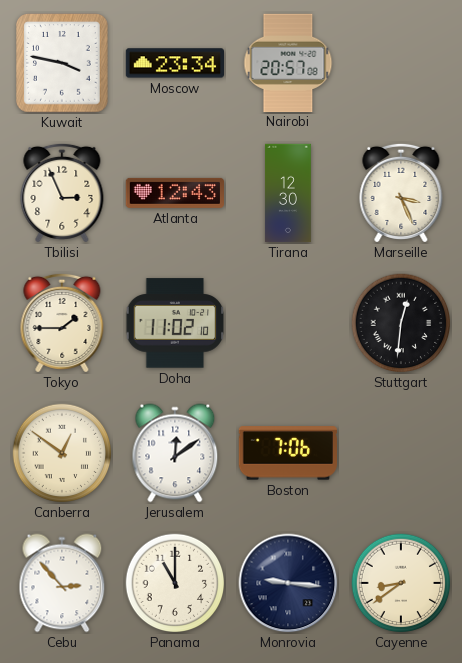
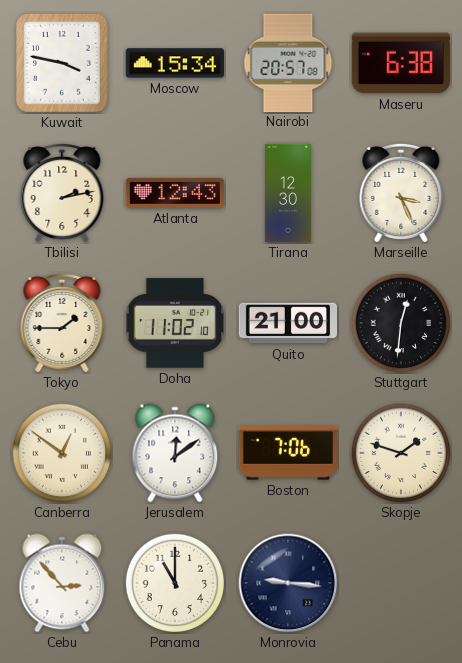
Moscow: 23:34 -> 15:34 (174, 63)
Maseru: none -> 6:38 (401, 63)
Tbilisi: 2:56 -> 2:13 (62, 193)
Quito: none -> 21:00 (288, 323)
Skopje: none -> 1:48 (401, 453)
Cayenne: 8:39 -> none (401, 583)
